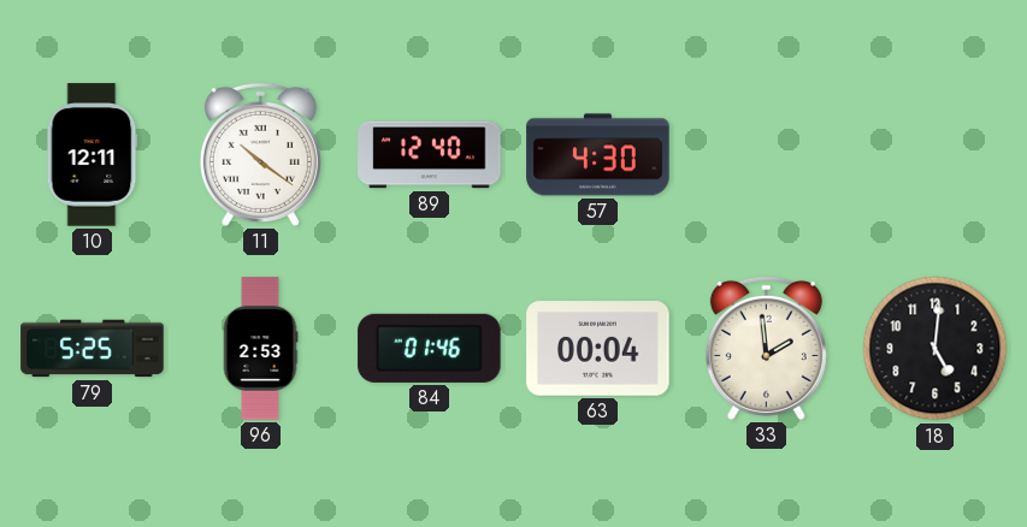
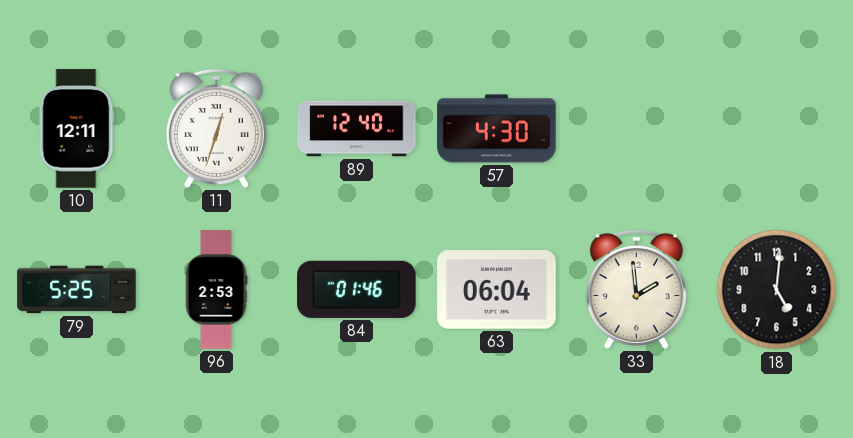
11: 10:21 -> 12:33 (216, 128)
63: 00:04 -> 06:04 (497, 290)
